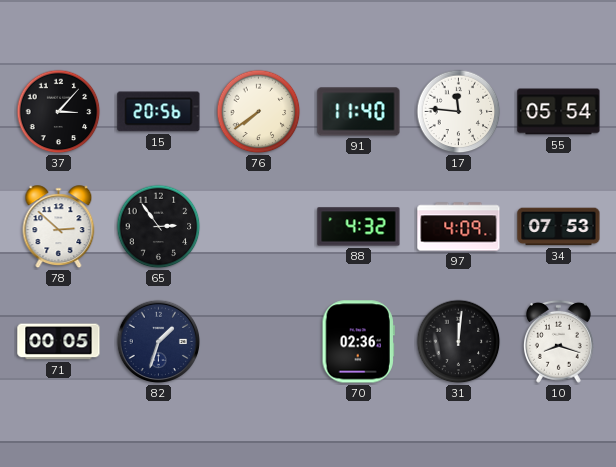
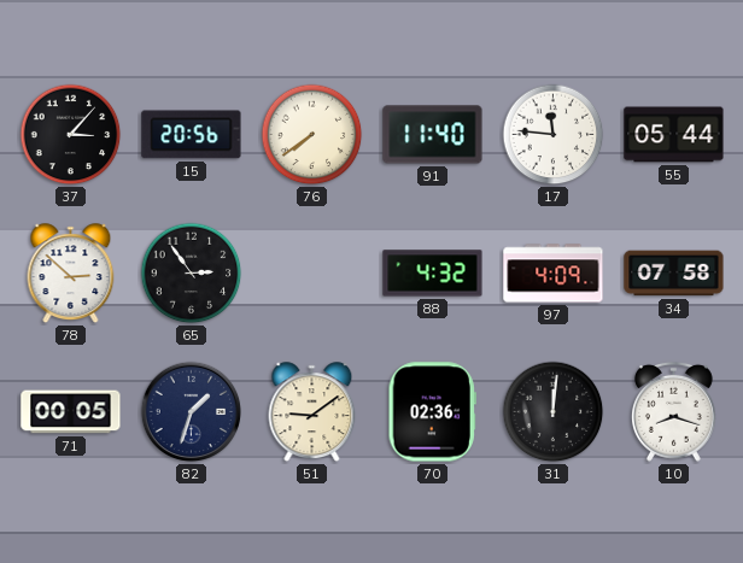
55: 05:54 -> 05:44 (674, 135)
34: 07:53 -> 07:58 (674, 274)
51: none -> 9:09 (312, 412)
